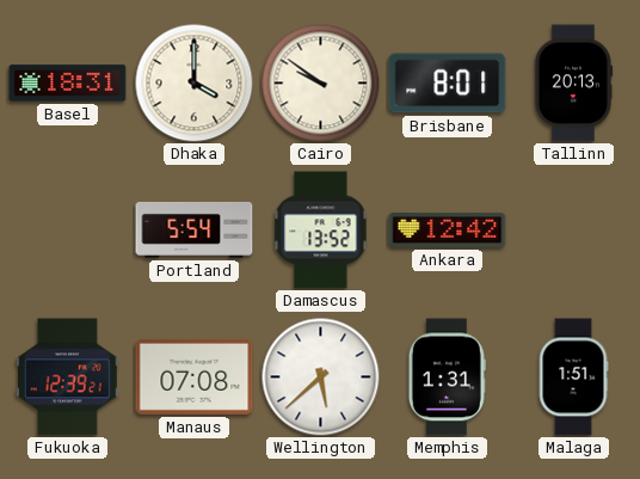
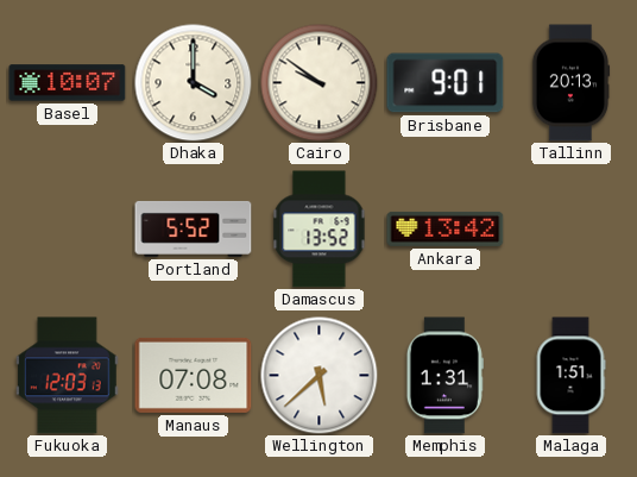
Basel: 18:31 -> 10:07 (68, 83)
Brisbane: 8:01 -> 9:01 (446, 83)
Portland: 5:54 -> 5:52 (194, 228)
Ankara: 12:42 -> 13:42 (446, 228)
Fukuoka: 12:39 -> 12:03 (68, 376)
